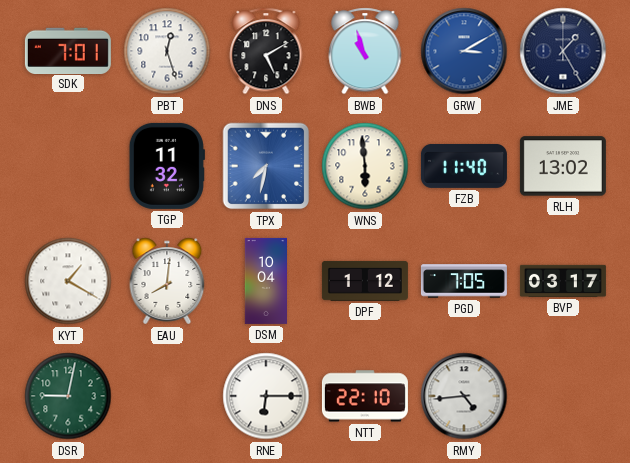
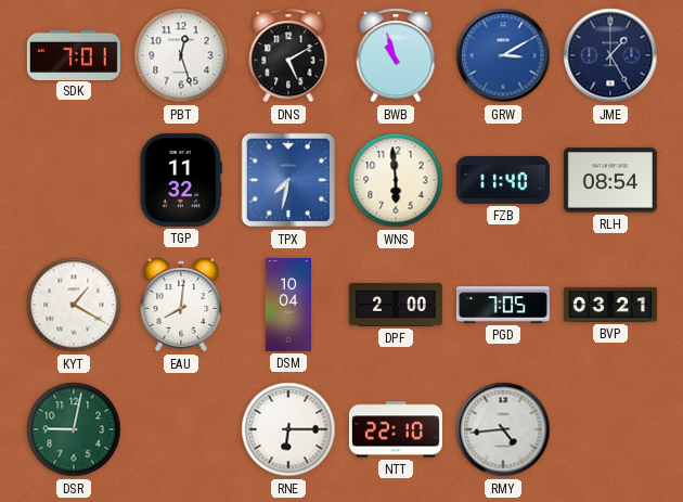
RLH: 13:02 -> 08:54 (610, 180)
DPF: 1:12 -> 2:00 (396, 305)
BVP: 03:17 -> 03:21 (610, 305)
